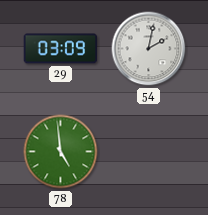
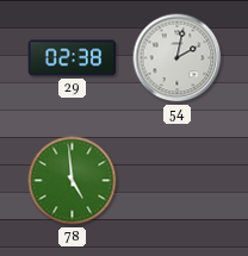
29: 03:09 -> 02:38 (73, 58)
